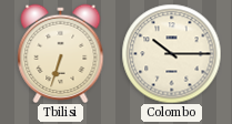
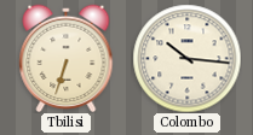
Colombo: 10:15 -> 10:16 (186, 58)
